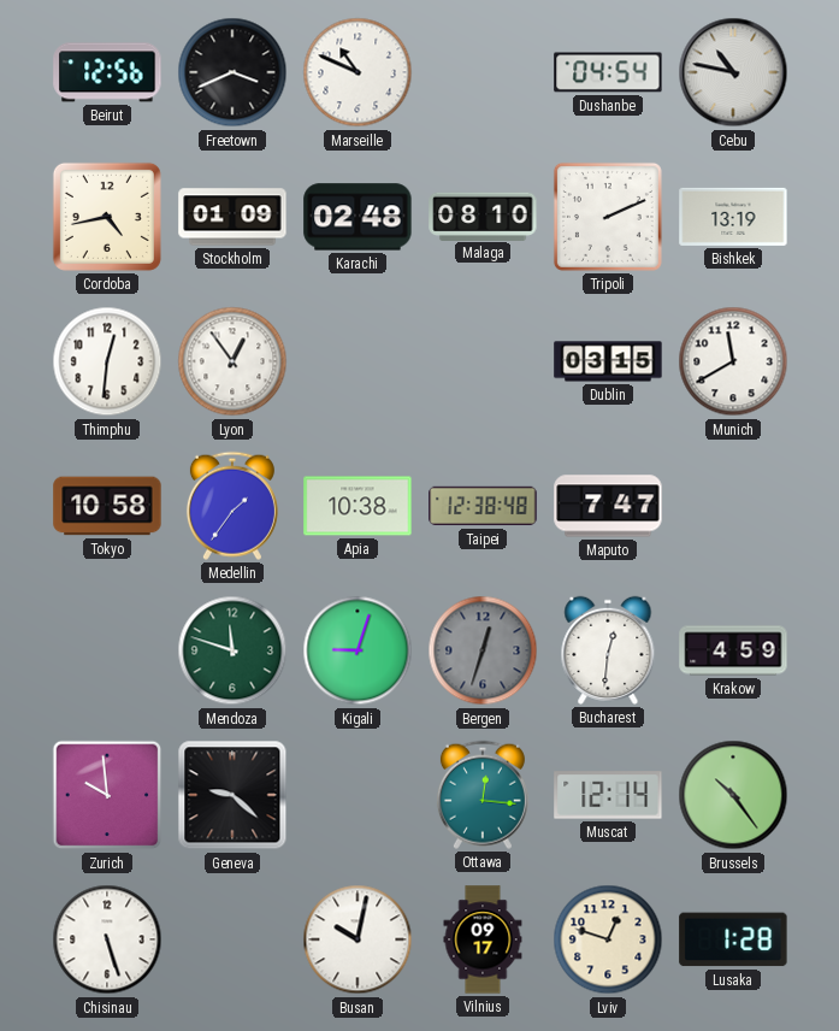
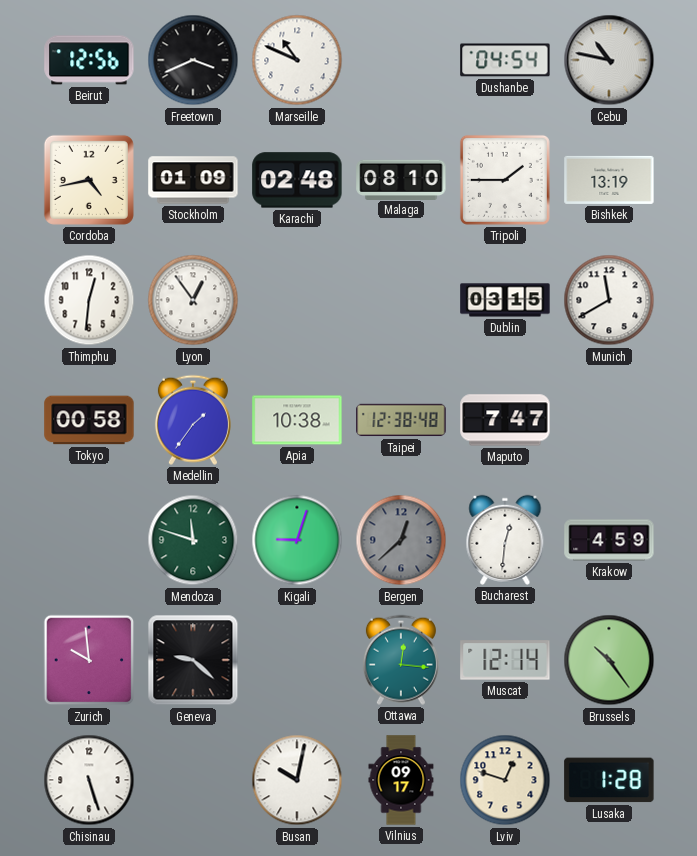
Tripoli: 2:11 -> 1:45 (505, 180)
Tokyo: 10:58 -> 00:58 (89, 420)
Bergen: 12:33 -> 12:38 (401, 540)
